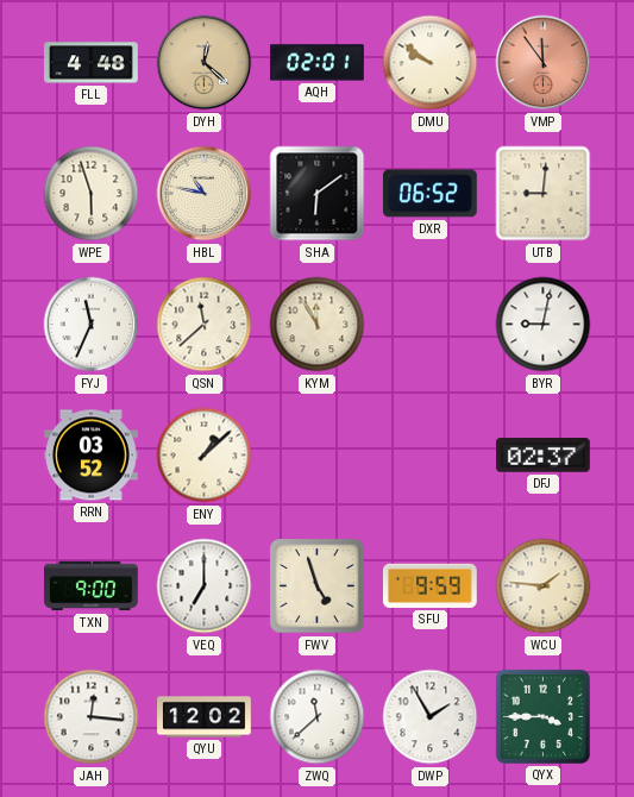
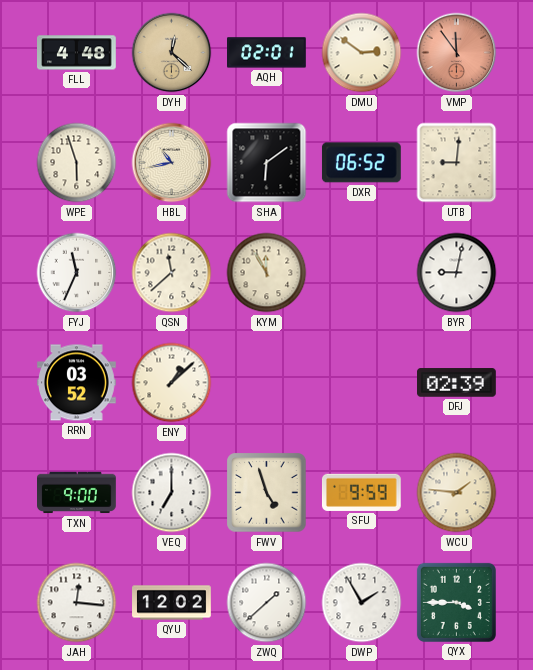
DMU: 9:51 -> 2:51 (362, 53)
HBL: 10:47 -> 10:43 (172, 163)
DFJ: 02:37 -> 02:39 (457, 383)
ZWQ: 11:38 -> 1:38 (267, 603)
